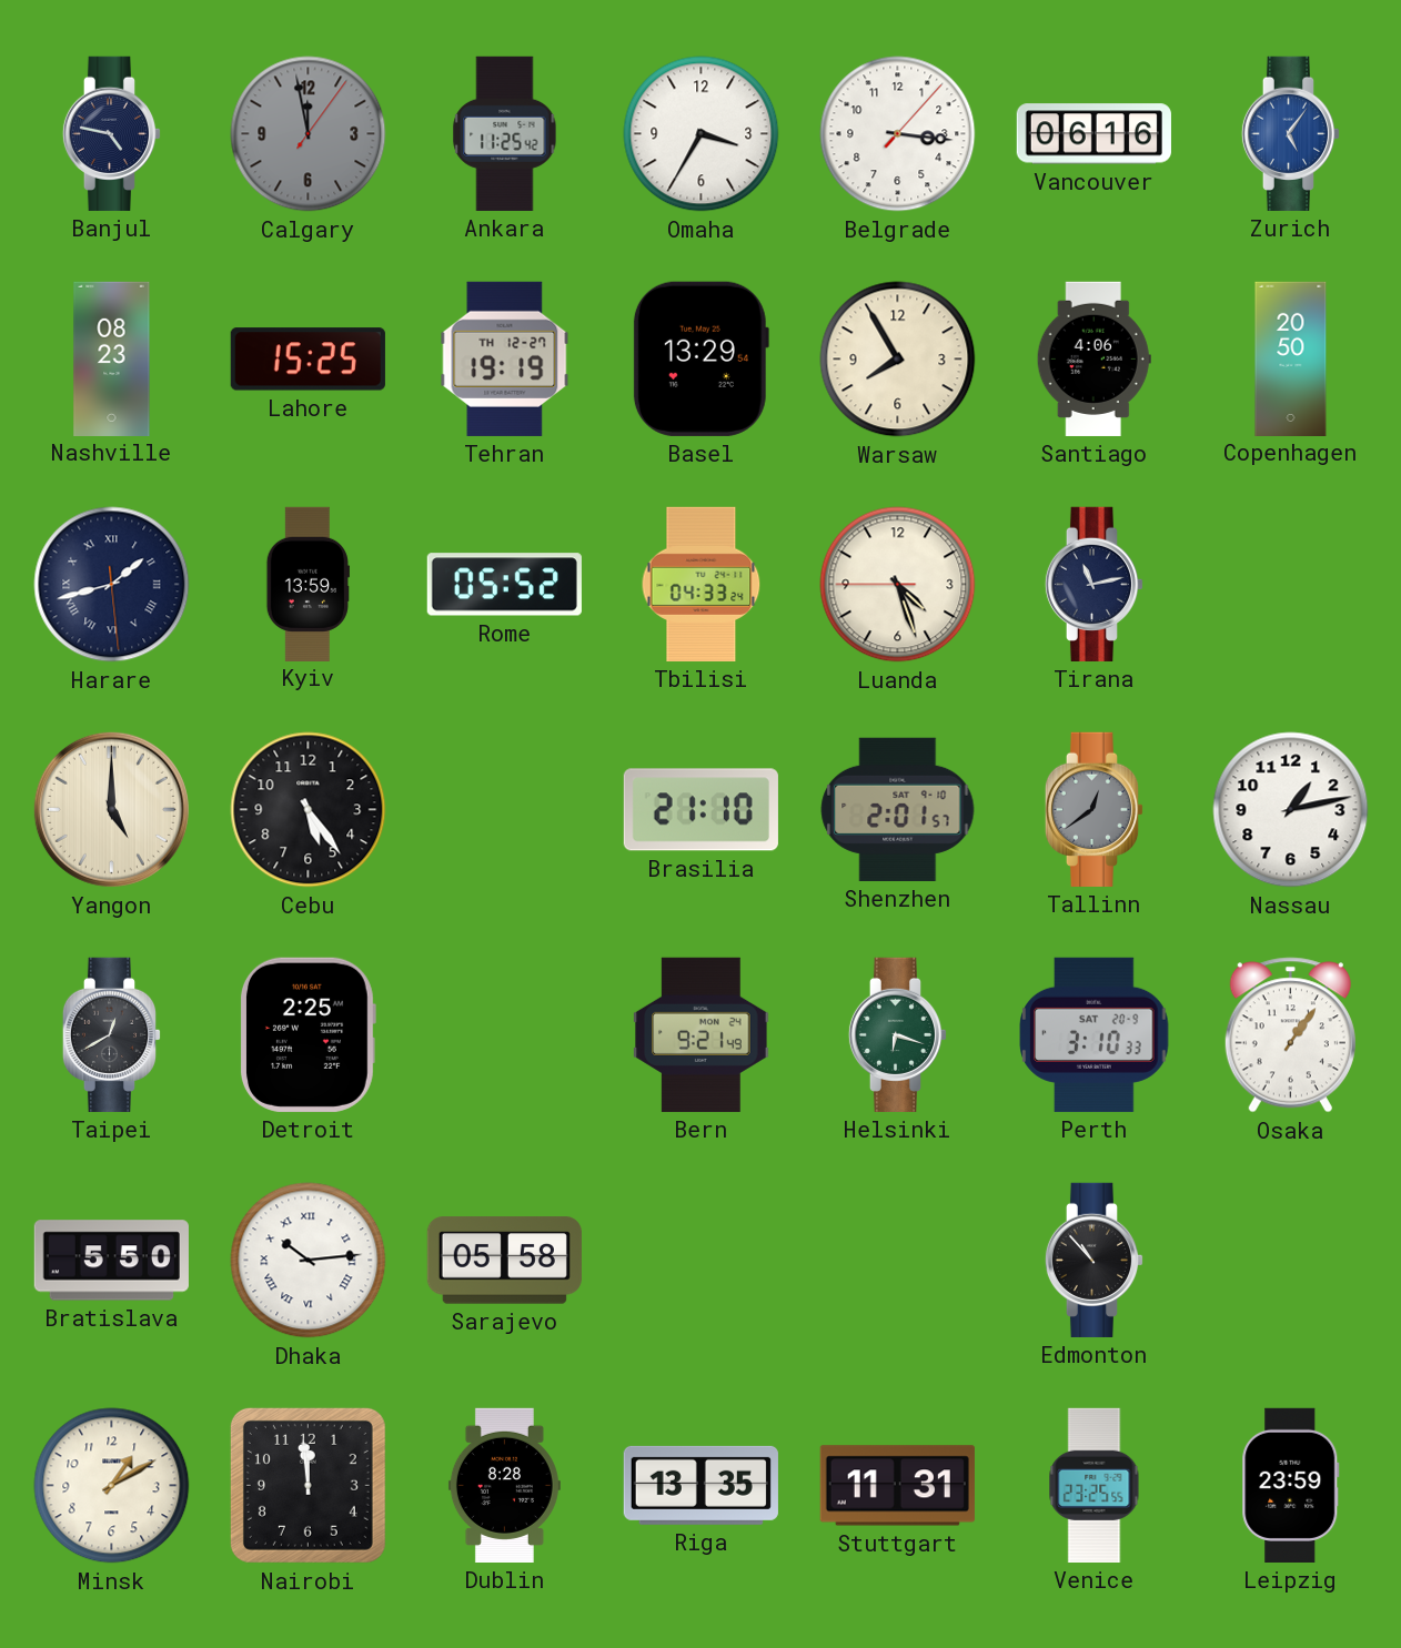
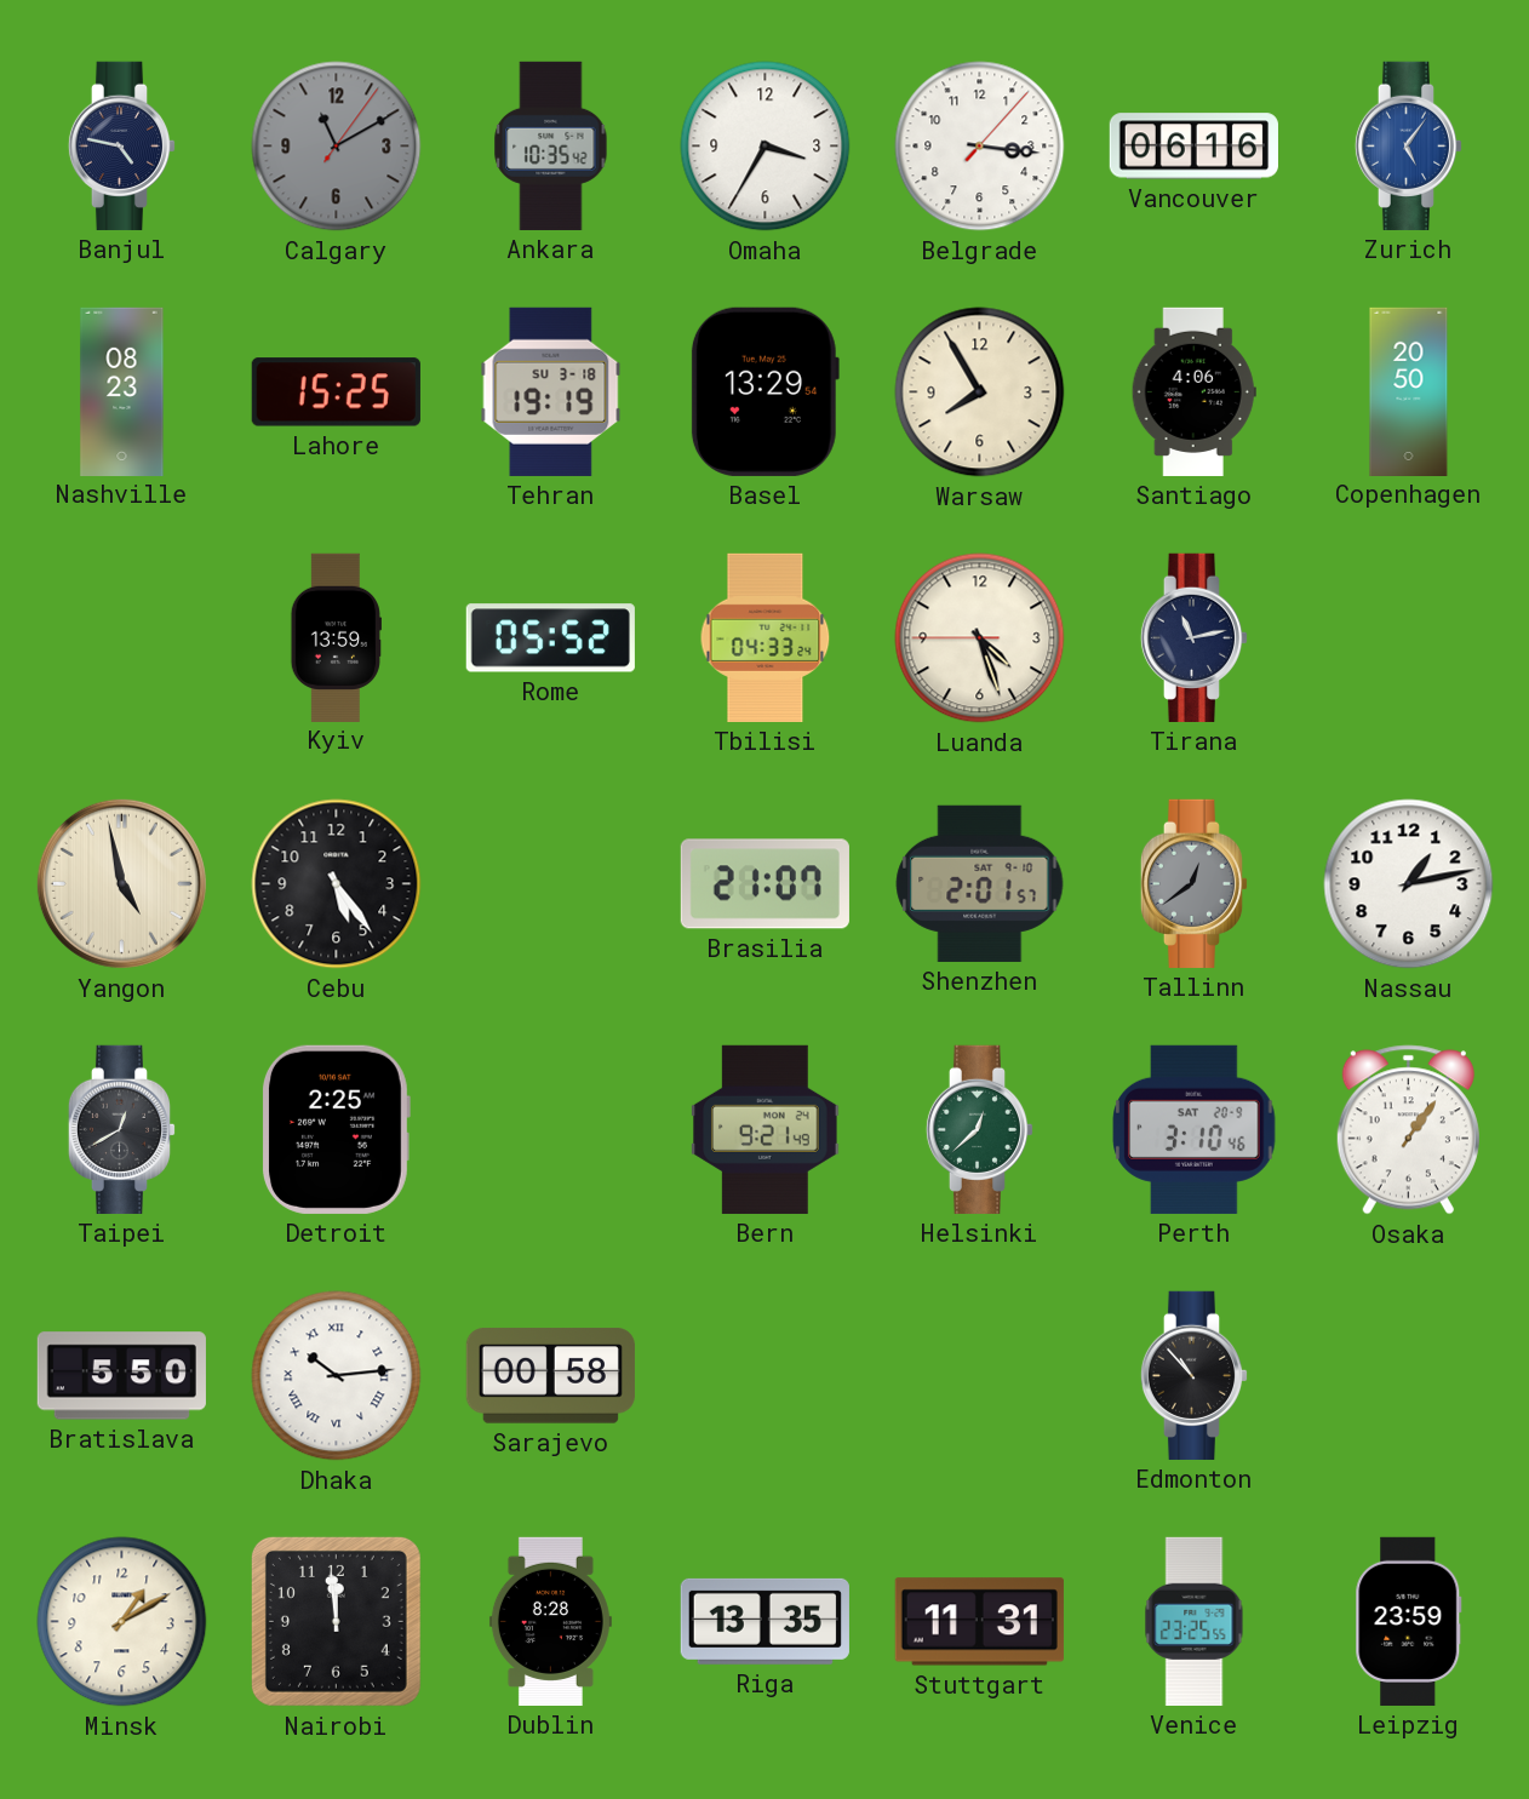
Calgary: 11:58 -> 11:10 (337, 147)
Ankara: 11:25 -> 10:35 (551, 145)
Tehran date: TH 12-27 -> SU 3-18 (551, 391)
Harare: 1:42 -> none (112, 585)
Yangon: 5:00 -> 4:58 (121, 883)
Brasilia: 21:10 -> 21:07 (764, 884)
Helsinki: 6:18 -> 12:38 (980, 1129)
Perth: 3:10:33 -> 3:10:46 (1195, 1129)
Sarajevo: 05:58 -> 00:58 (550, 1376)
